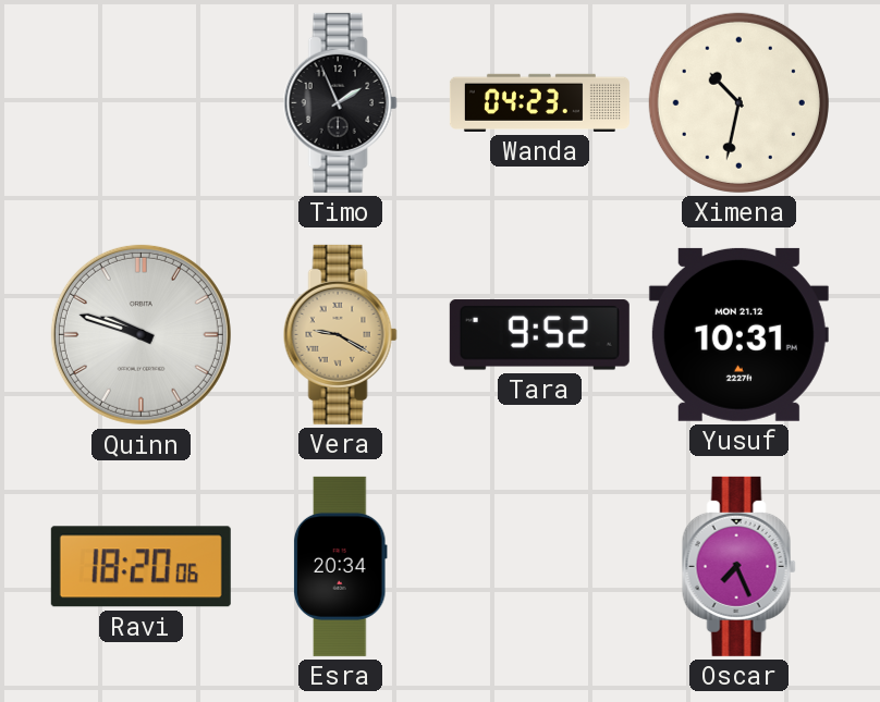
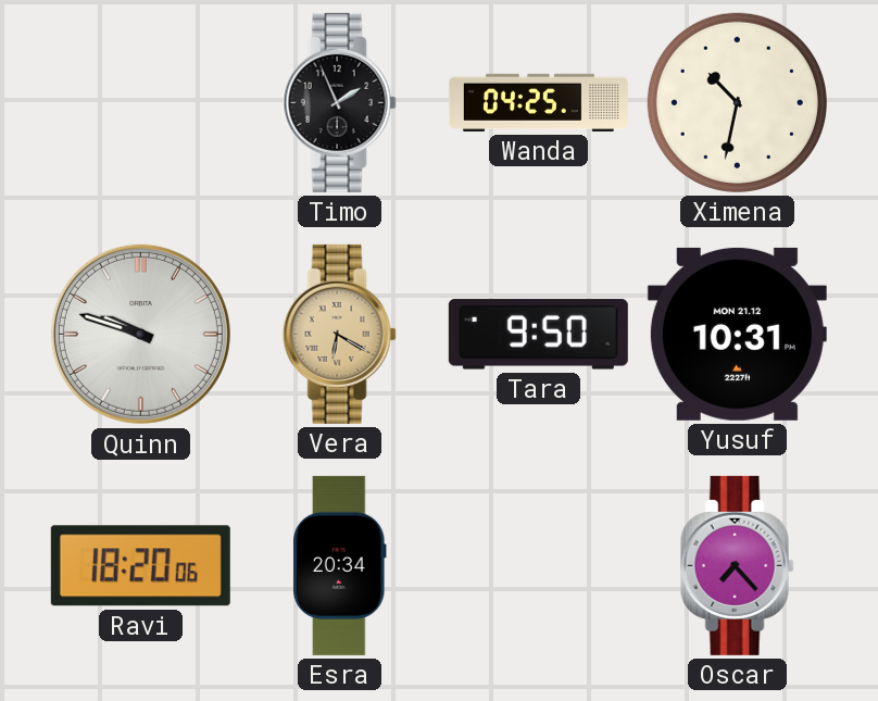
Wanda: 04:23 -> 04:25 (538, 102)
Vera: 9:20 -> 6:20 (339, 334)
Tara: 9:52 -> 9:50 (538, 335)
Oscar: 7:26 -> 7:23 (737, 565)
